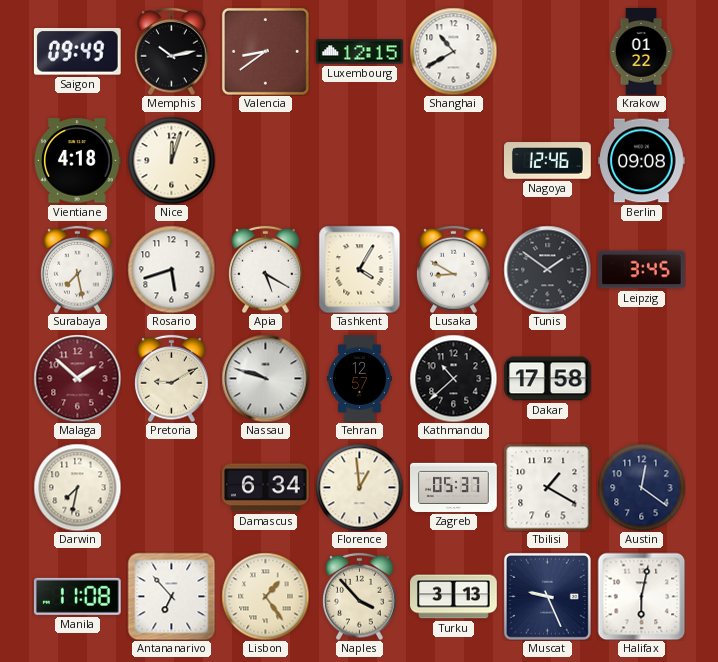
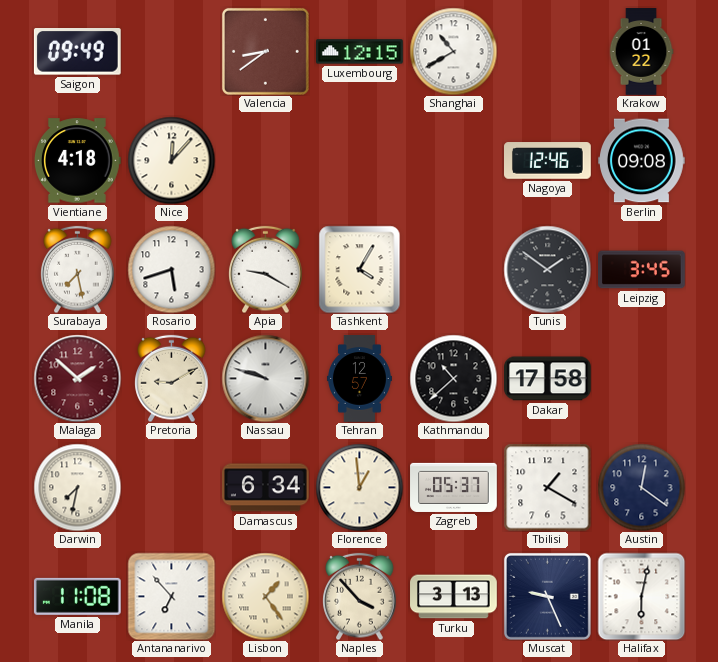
Memphis: 10:13 -> none (172, 51)
Nice: 12:03 -> 12:07 (171, 160)
Apia: 5:20 -> 9:20 (266, 269)
Lusaka: 8:50 -> none (454, 269)
